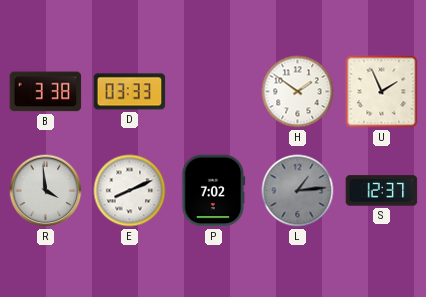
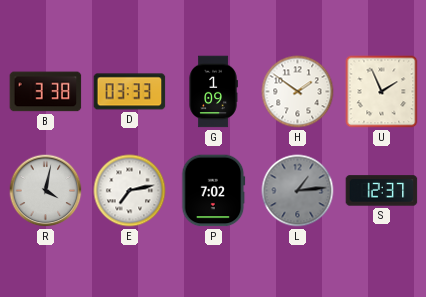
G: none -> 1:09 (213, 92)
R: 3:59 -> 4:02 (46, 191)
E: 8:11 -> 7:13 (130, 191)
